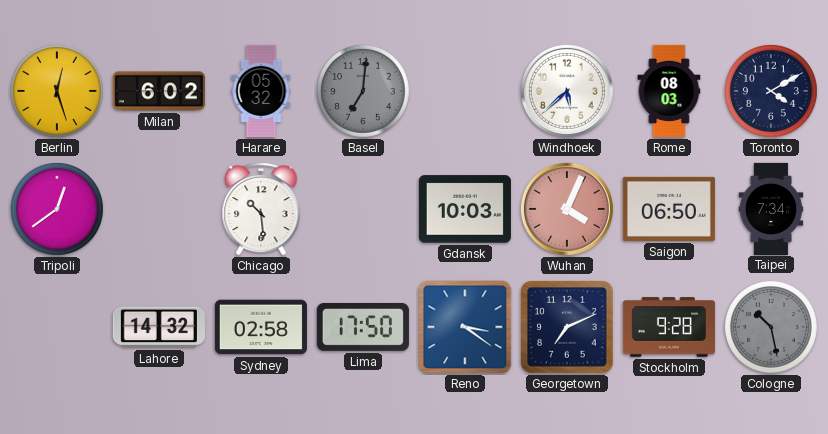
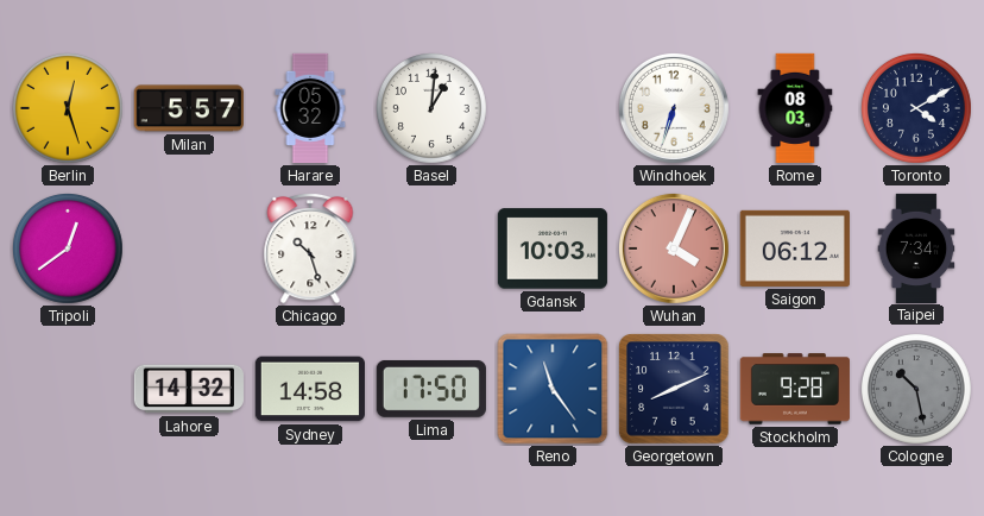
Milan: 6:02 -> 5:57 (189, 108)
Basel: 7:01 -> 1:01 (431, 108)
Basel dial: grey -> white (431, 108)
Windhoek: 5:38 -> 6:33 (674, 108)
Chicago: 10:29 -> 10:27 (310, 248)
Saigon: 06:50 -> 06:12 (795, 248)
Sydney: 02:58 -> 14:58 (310, 389)
Reno: 3:21 -> 11:24 (553, 389)
Georgetown: 7:11 -> 8:11 (674, 389)
